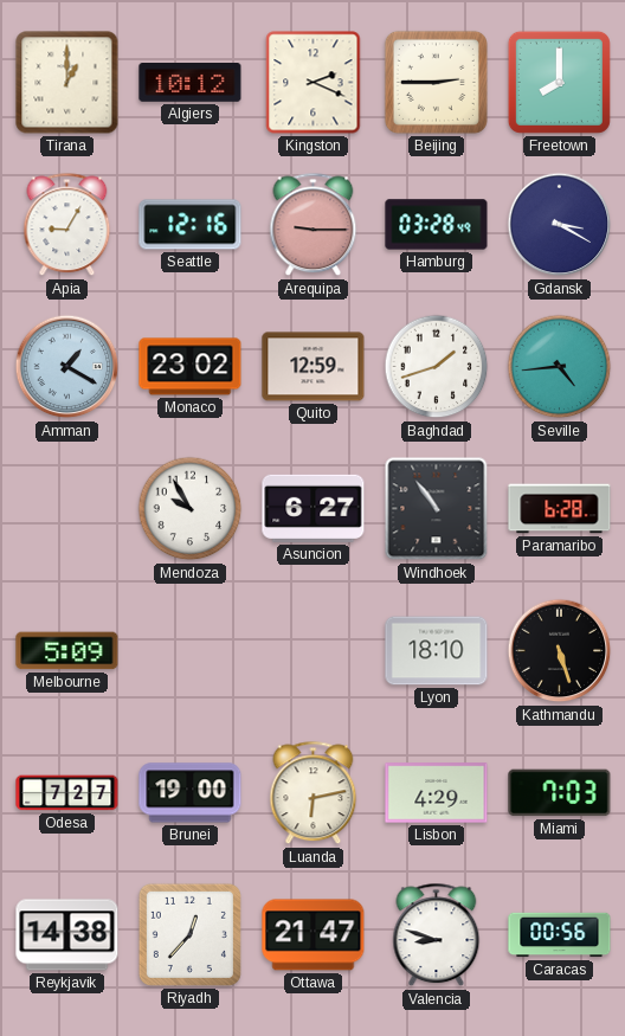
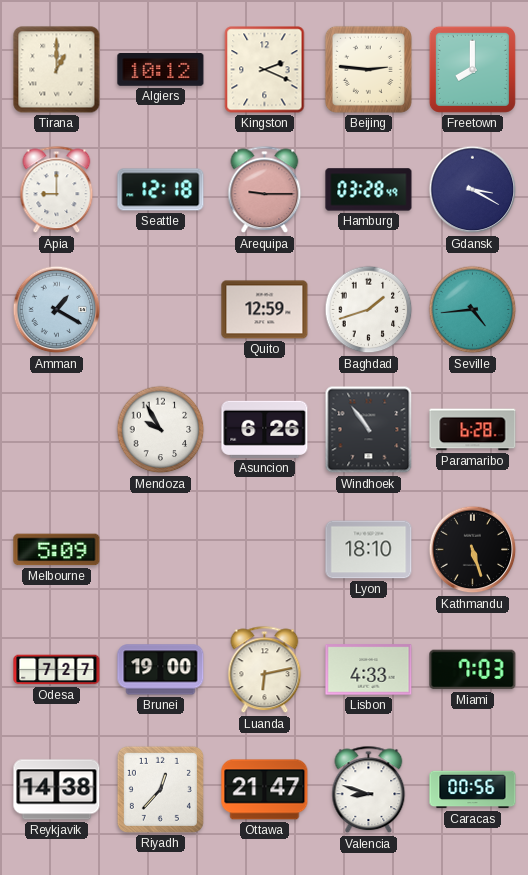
Beijing: 2:45 -> 2:46 (368, 69)
Apia: 9:05 -> 9:00 (57, 190)
Seattle: 12:16 -> 12:18 (161, 190)
Monaco: 23:02 -> none (191, 367)
Asuncion: 6:27 -> 6:26 (265, 429)
Lisbon: 4:29 -> 4:33 (369, 670)
